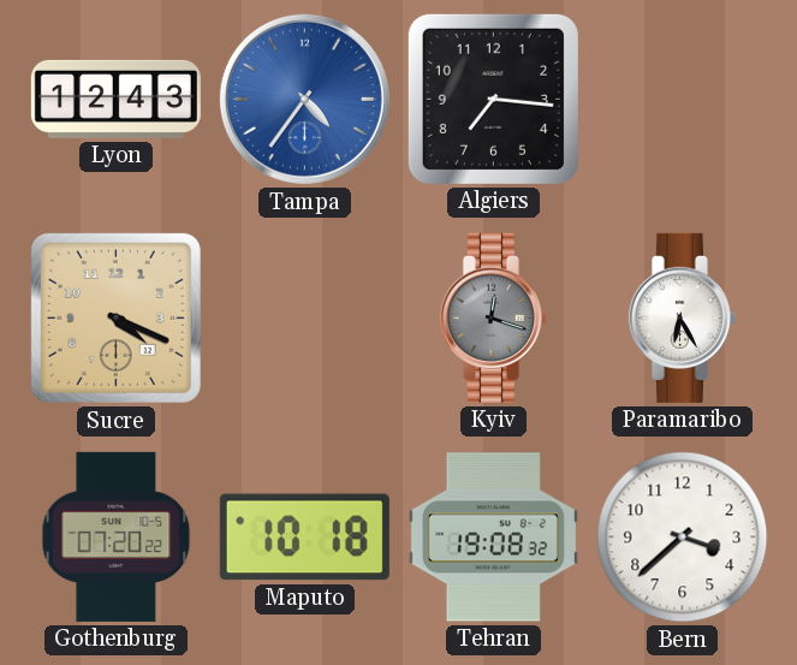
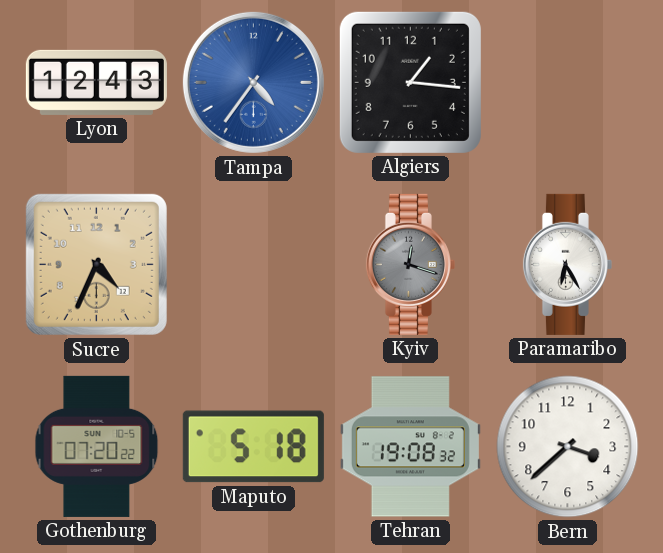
Algiers: 7:16 -> 1:16 (410, 82)
Sucre: 4:19 -> 4:34 (96, 264)
Maputo: 10:18 -> 5:18 (253, 447)
